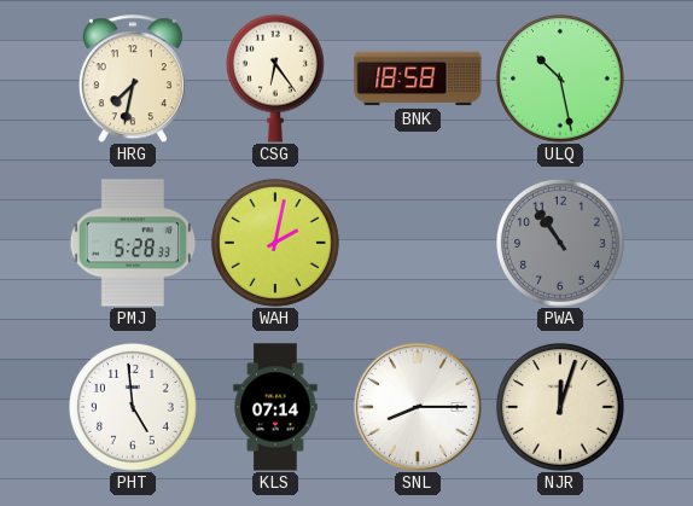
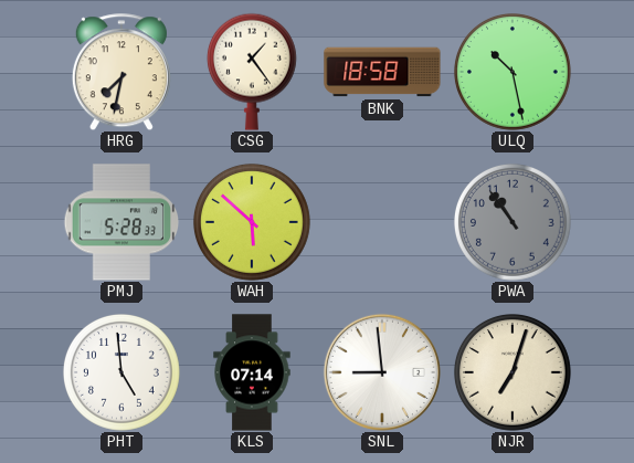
CSG: 6:24 -> 1:24 (252, 72)
WAH: 2:02 -> 5:52 (252, 223)
SNL: 8:15 -> 8:59 (382, 372)
NJR: 12:03 -> 7:03 (513, 373)
